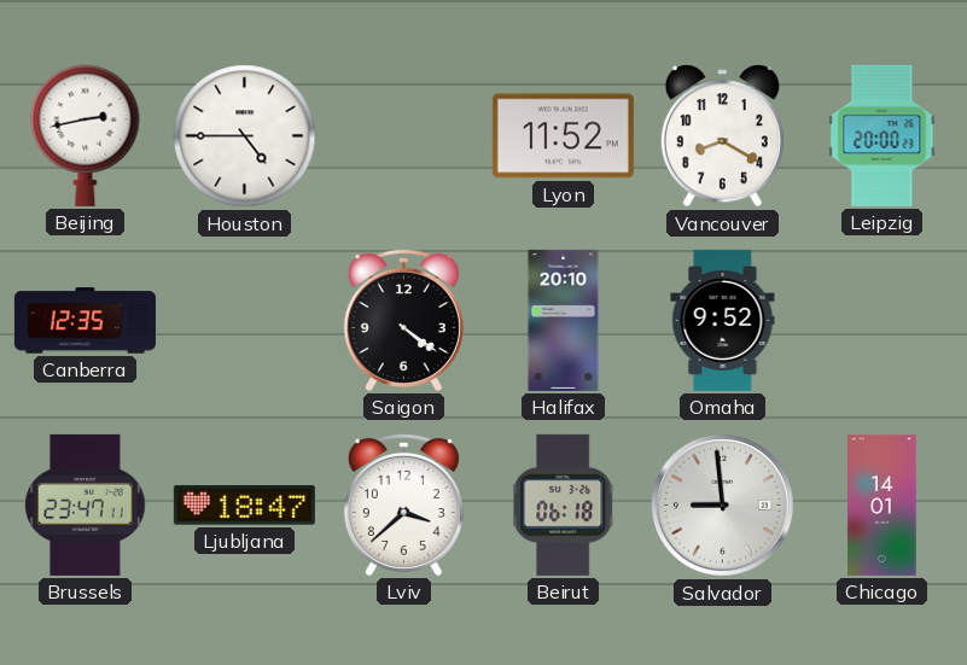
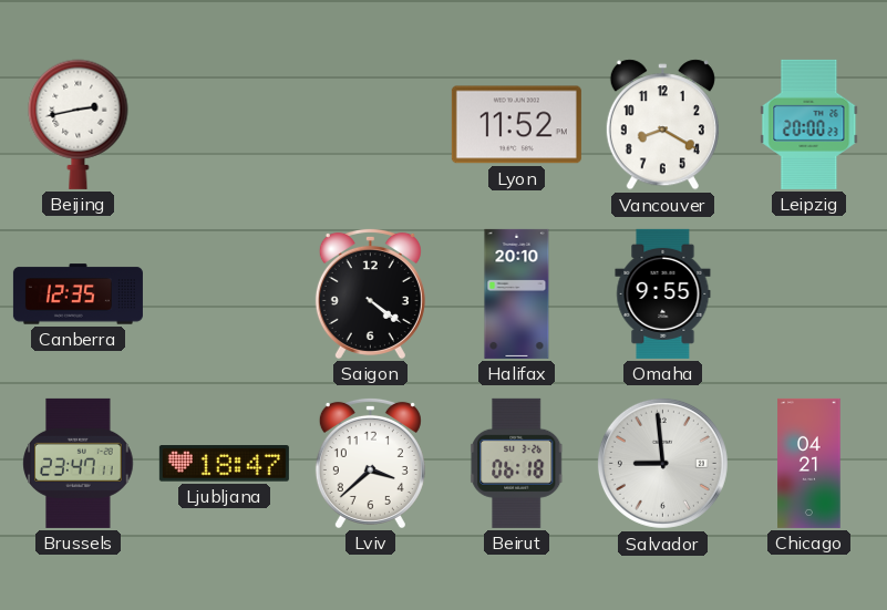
Houston: 4:45 -> none (245, 136)
Omaha: 9:52 -> 9:55 (663, 293)
Chicago: 14:01 -> 04:21 (809, 463)
